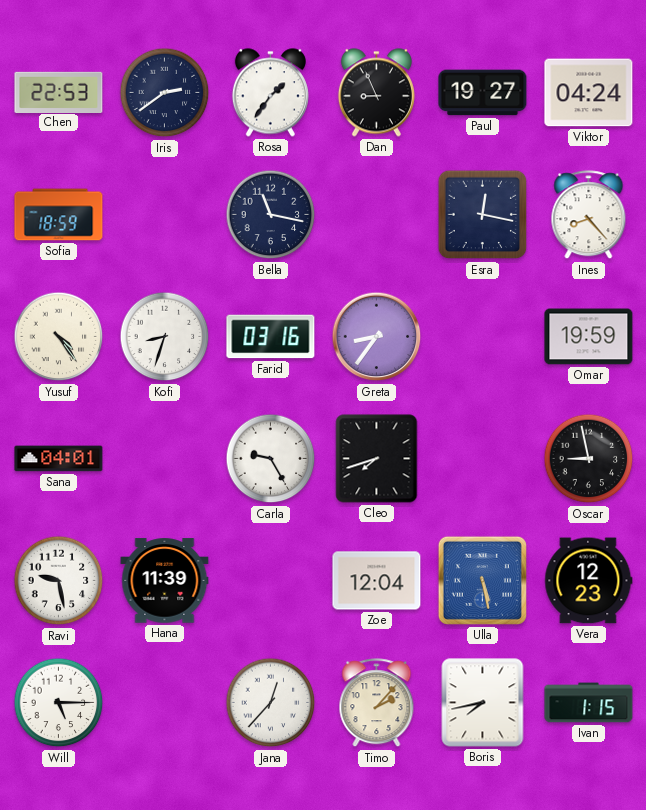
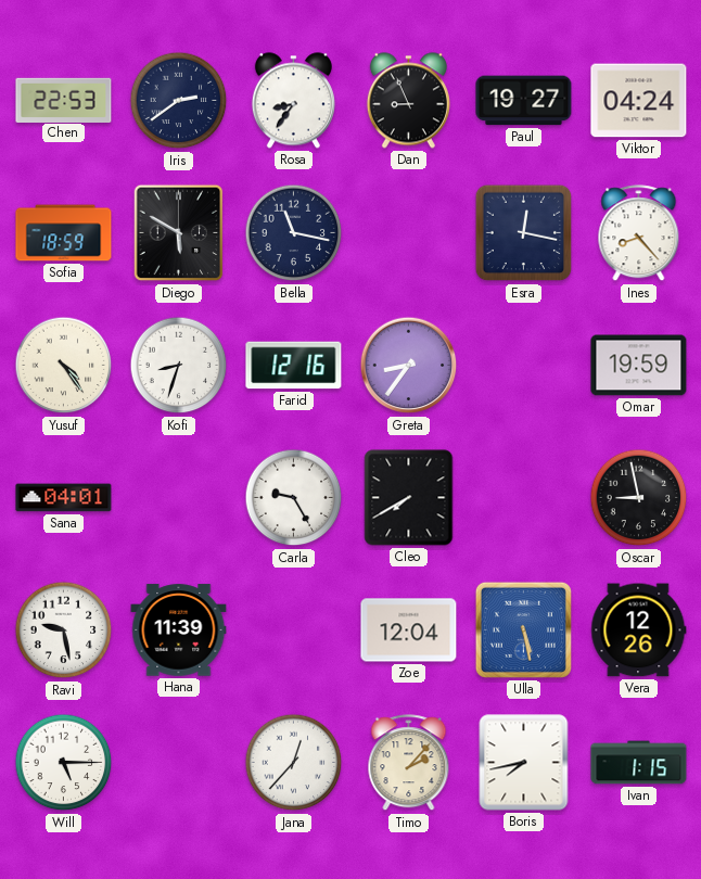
Rosa: 1:36 -> 8:36 (293, 101)
Diego: none -> 5:50 (179, 233)
Farid: 03:16 -> 12:16 (294, 366)
Cleo: 7:42 -> 7:40 (409, 498)
Vera: 12:23 -> 12:26 (639, 630)
